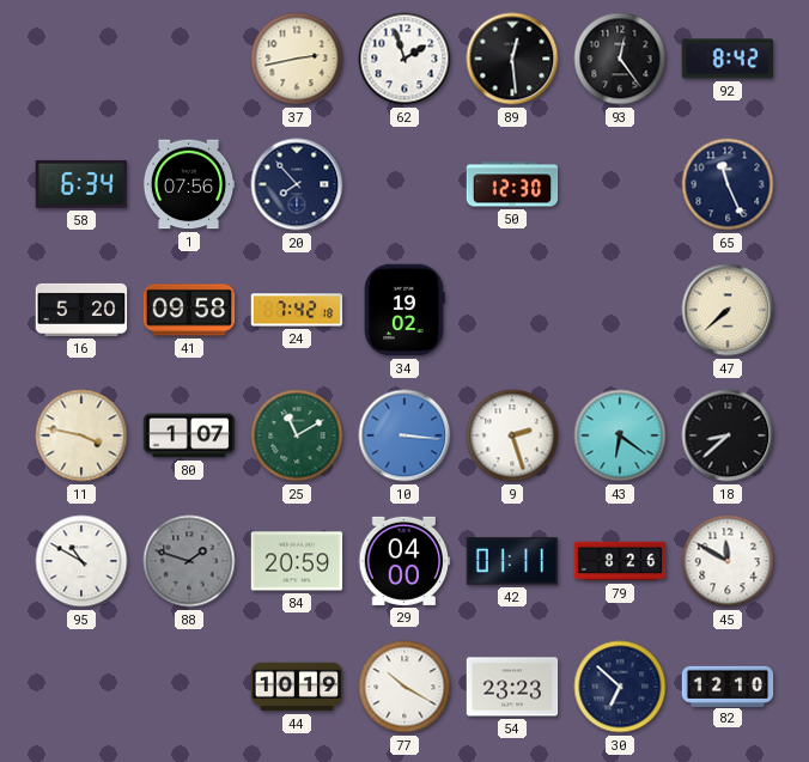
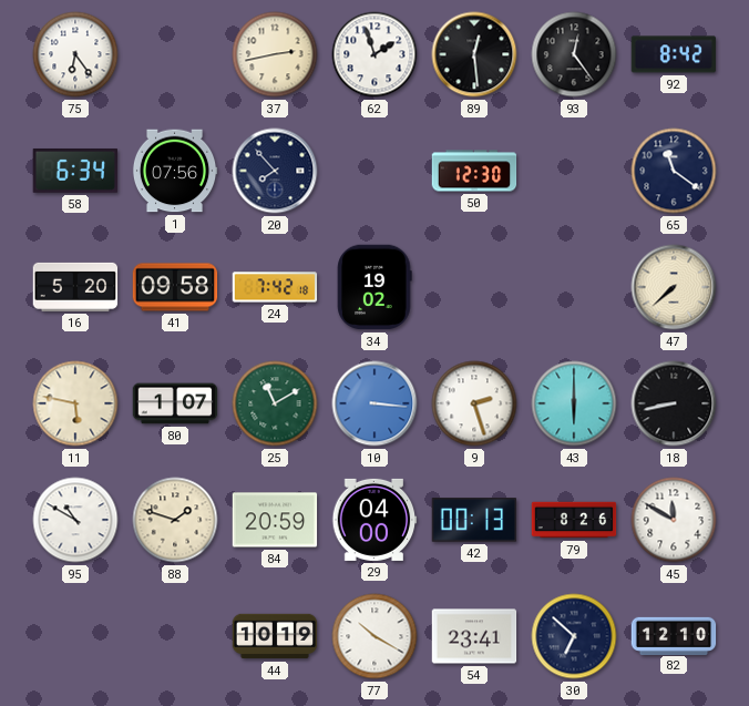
75: none -> 6:24 (75, 54)
65: 11:26 -> 11:21 (674, 171)
11: 3:47 -> 5:47 (75, 403)
43: 6:21 -> 6:00 (574, 403)
18: 8:38 -> 8:43 (674, 403)
88 dial: grey -> cream (175, 520)
42: 01:11 -> 00:13 (474, 520)
54: 23:23 -> 23:41 (474, 636)
